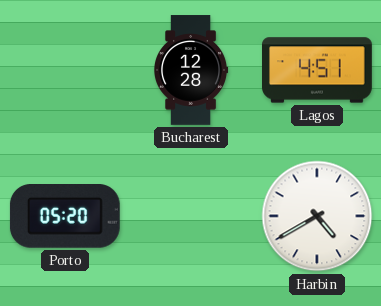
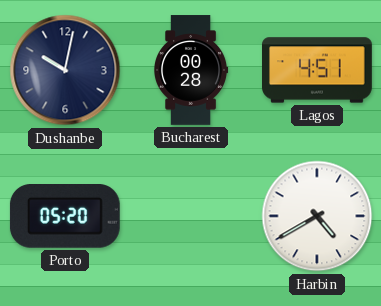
Dushanbe: none -> 10:02 (65, 70)
Bucharest: 12:28 -> 00:28 (192, 70)
